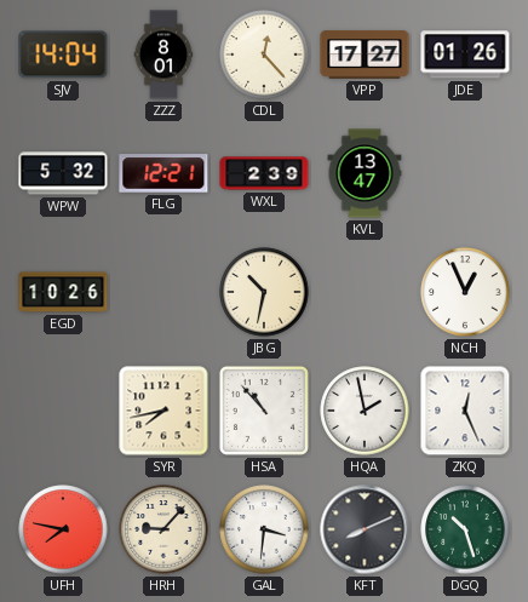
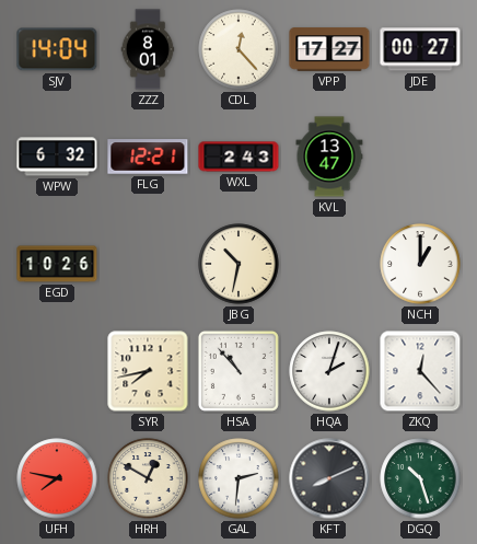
JDE: 01:26 -> 00:27 (420, 49)
WPW: 5:32 -> 6:32 (57, 157)
WXL: 2:39 -> 2:43 (238, 157)
NCH: 12:56 -> 1:00 (420, 264)
HQA: 1:58 -> 2:03 (329, 371)
ZKQ: 12:26 -> 12:23 (420, 371)
HRH: 9:07 -> 12:50 (148, 478)
GAL: 3:31 -> 2:31 (238, 478)
